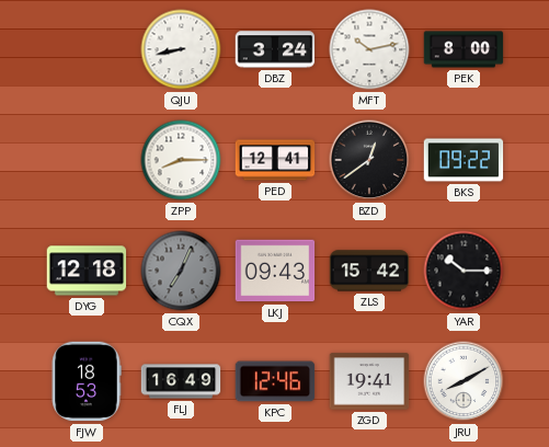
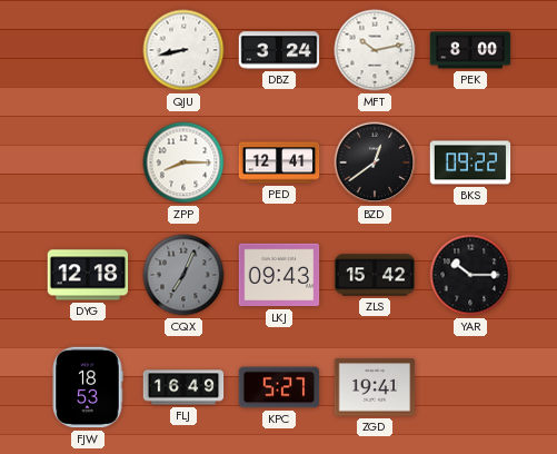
KPC: 12:46 -> 5:27 (279, 387)
JRU: 8:10 -> none (464, 381)
